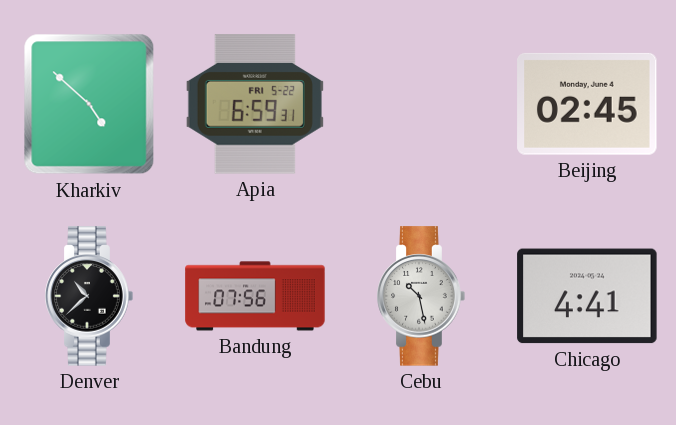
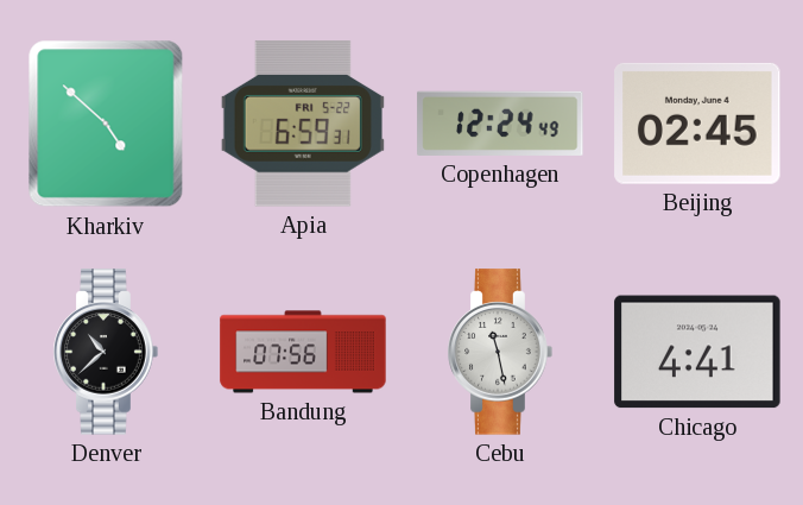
Copenhagen: none -> 12:24 (500, 124)
Cebu: 10:28 -> 11:28 (500, 352)
